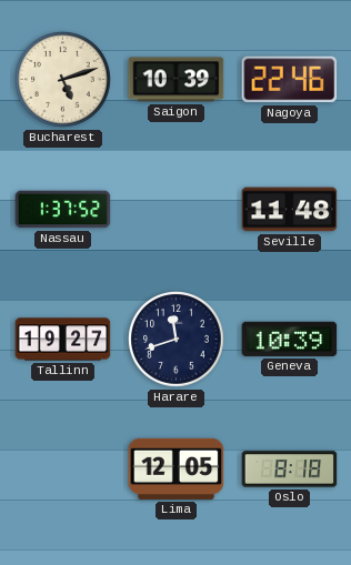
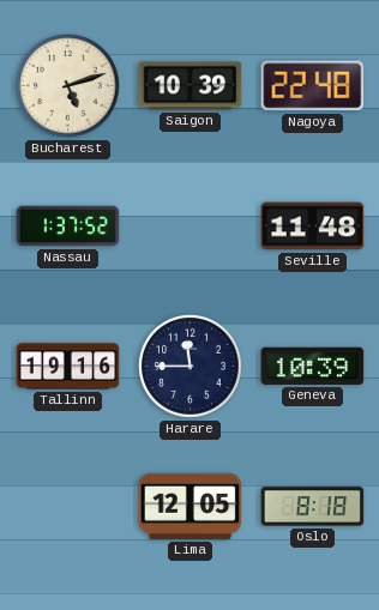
Nagoya: 22:46 -> 22:48 (313, 86)
Tallinn: 19:27 -> 19:16 (68, 367)
Harare: 11:42 -> 11:45 (191, 367)
